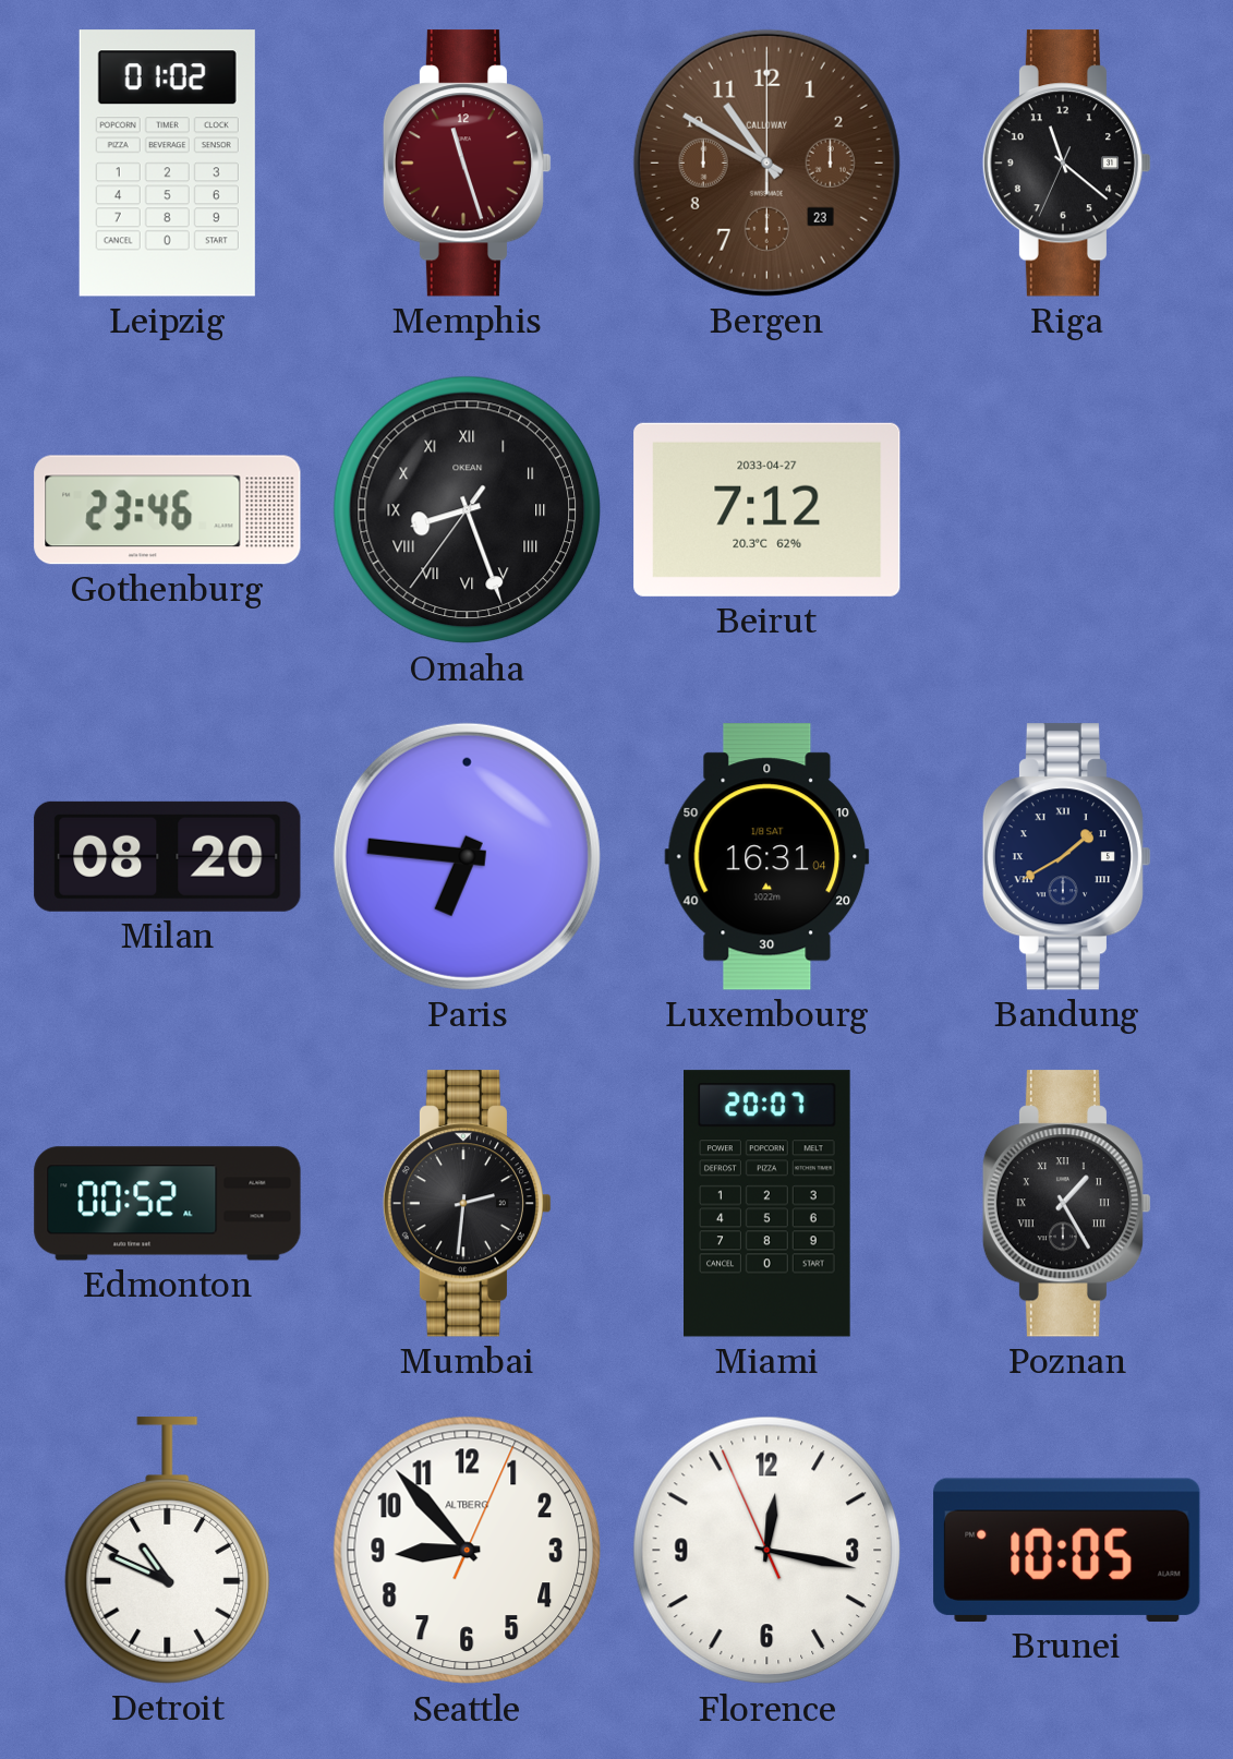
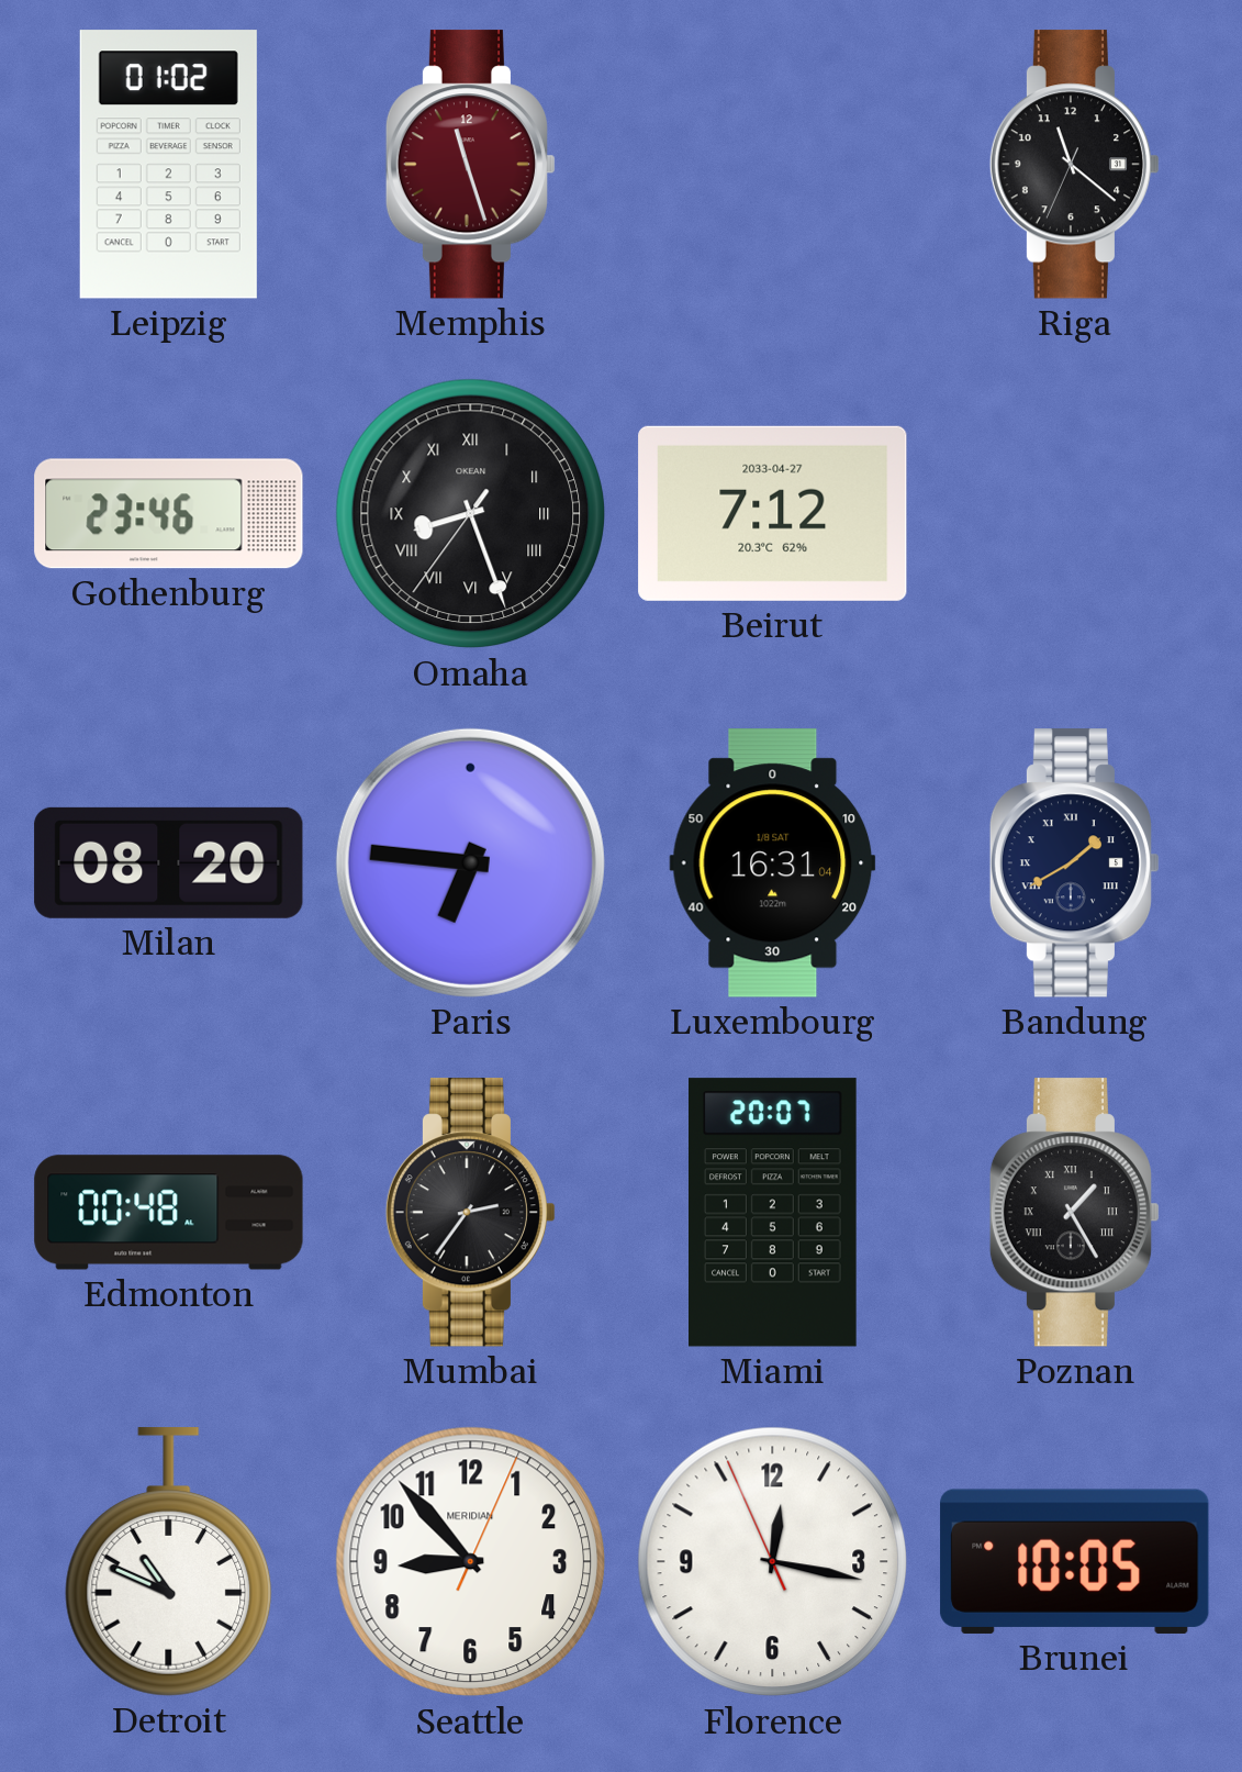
Bergen: 10:50 -> none (766, 162)
Edmonton: 00:52 -> 00:48 (169, 1213)
Mumbai: 2:31 -> 2:36 (471, 1213)
Seattle brand: ALTBERG -> MERIDIAN (471, 1562)
